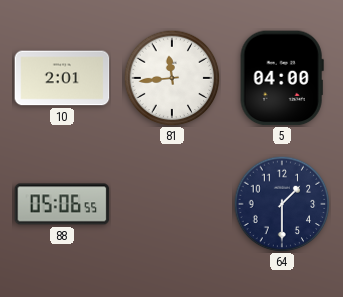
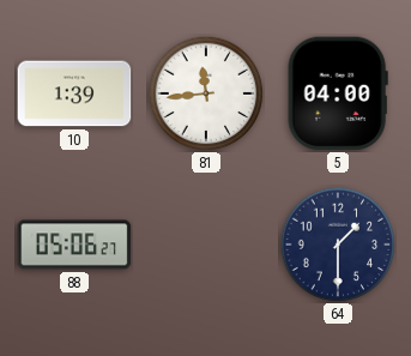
10: 2:01 -> 1:39 (74, 93)
88: 05:06:55 -> 05:06:27 (74, 245)
